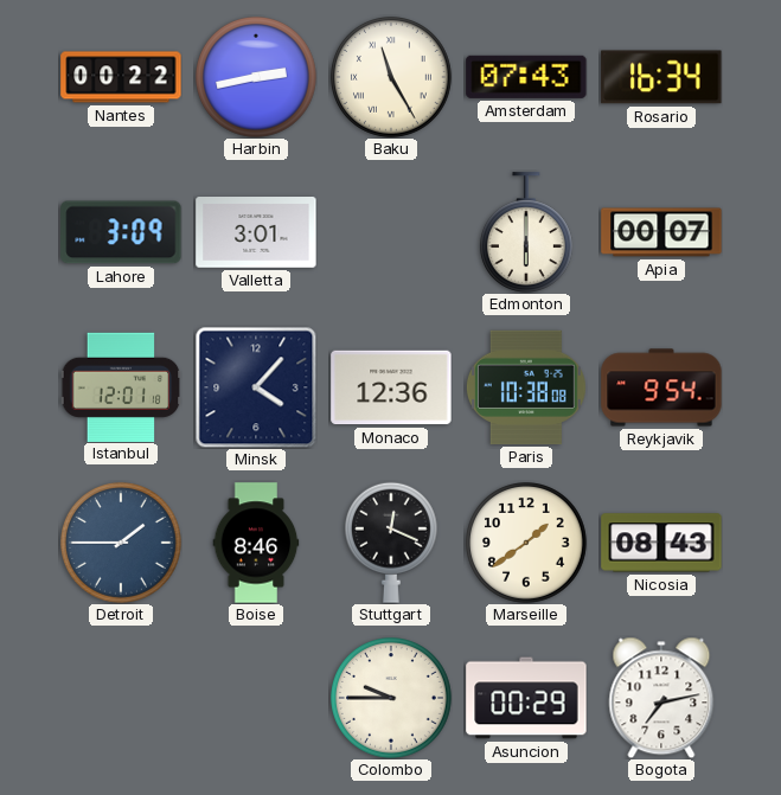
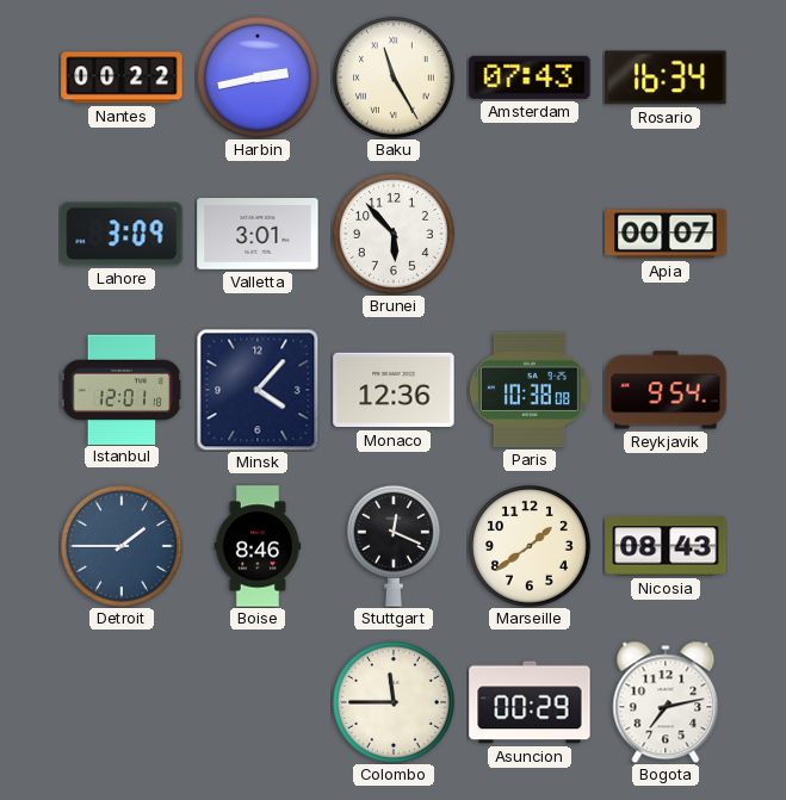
Brunei: none -> 5:53 (395, 235)
Edmonton: 6:00 -> none (526, 232)
Colombo: 9:45 -> 11:45 (395, 703)
